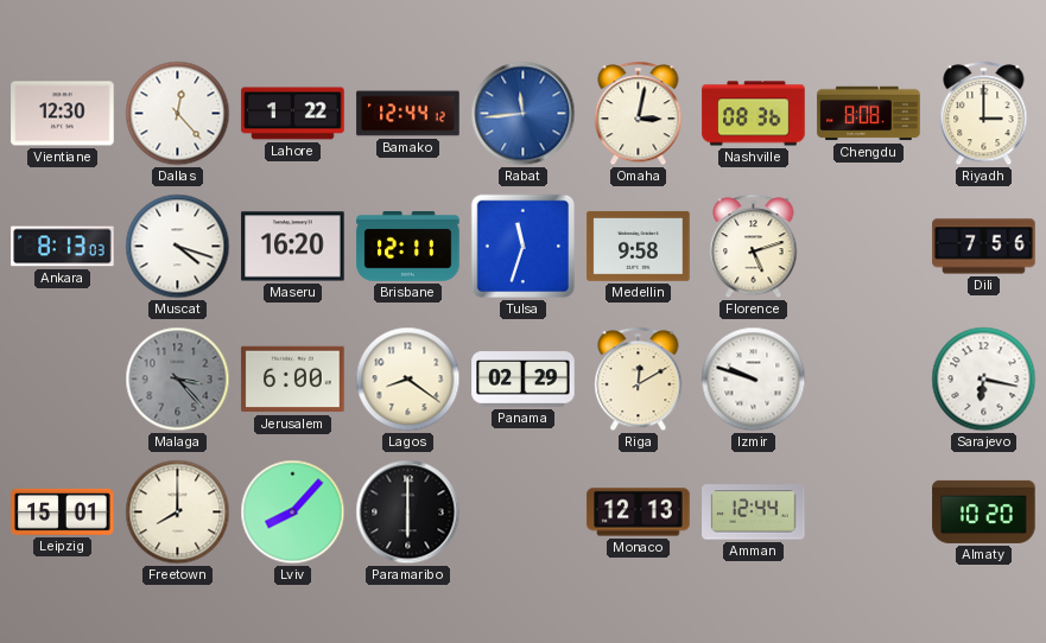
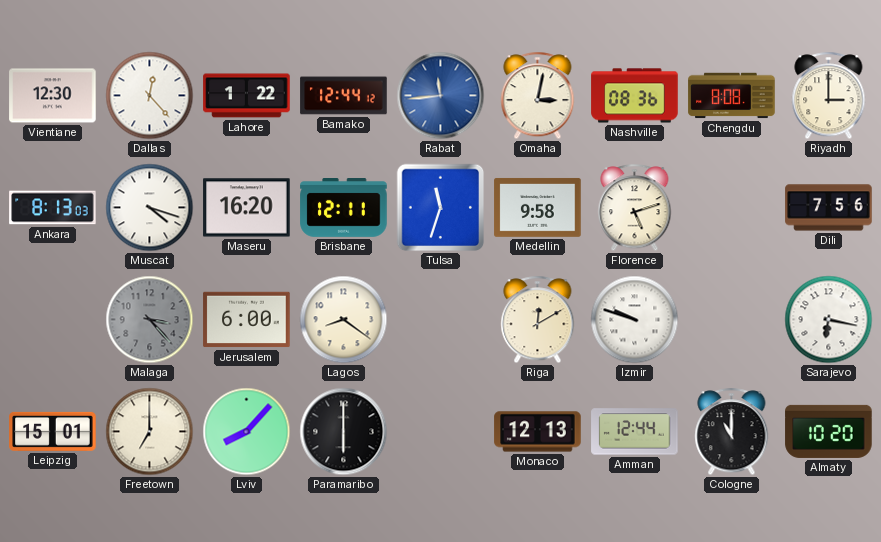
Panama: 02:29 -> none (524, 380)
Freetown: 8:00 -> 7:00 (150, 432)
Cologne: none -> 11:00 (732, 432)
